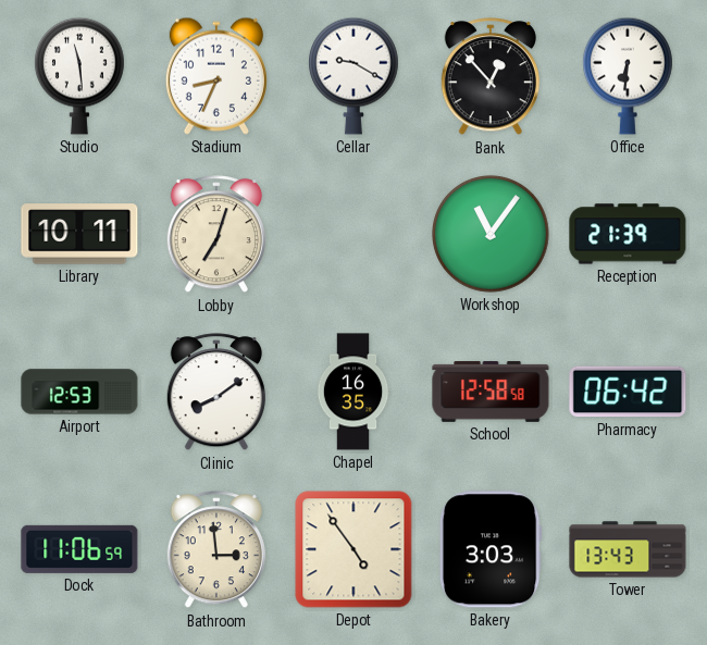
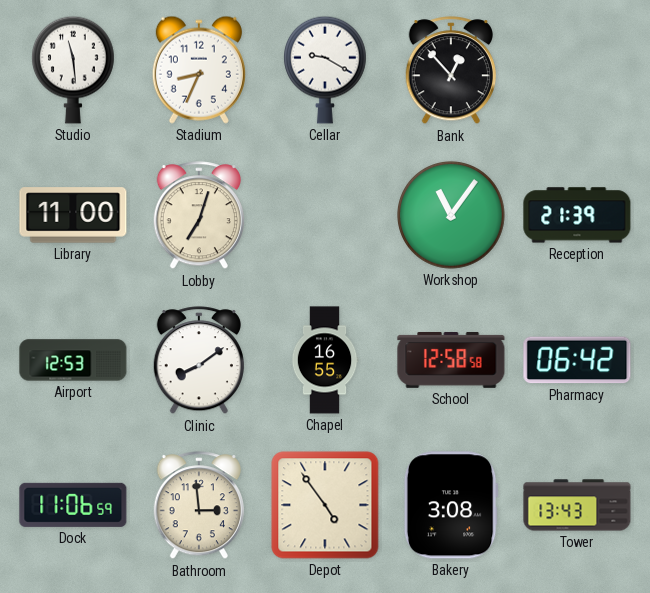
Office: 6:31 -> none (629, 76)
Library: 10:11 -> 11:00 (73, 215)
Chapel: 16:35 -> 16:55 (325, 360)
Bakery: 3:03 -> 3:08 (451, 505)
